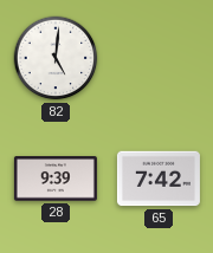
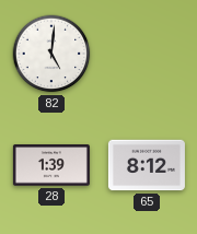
28: 9:39 -> 1:39 (51, 165)
65: 7:42 -> 8:12 (147, 165)
